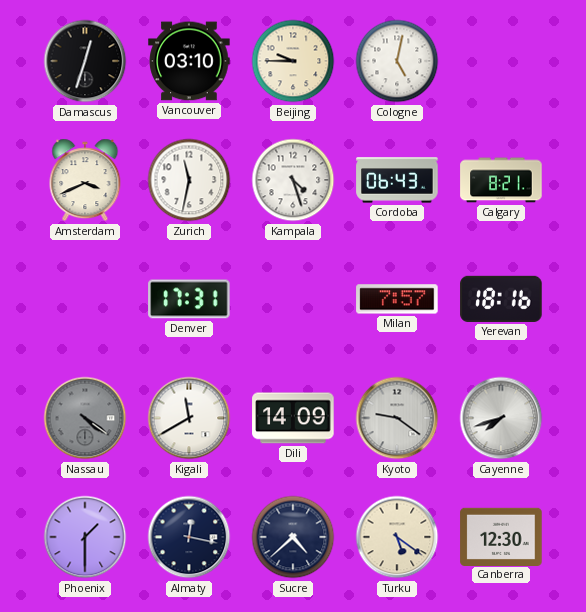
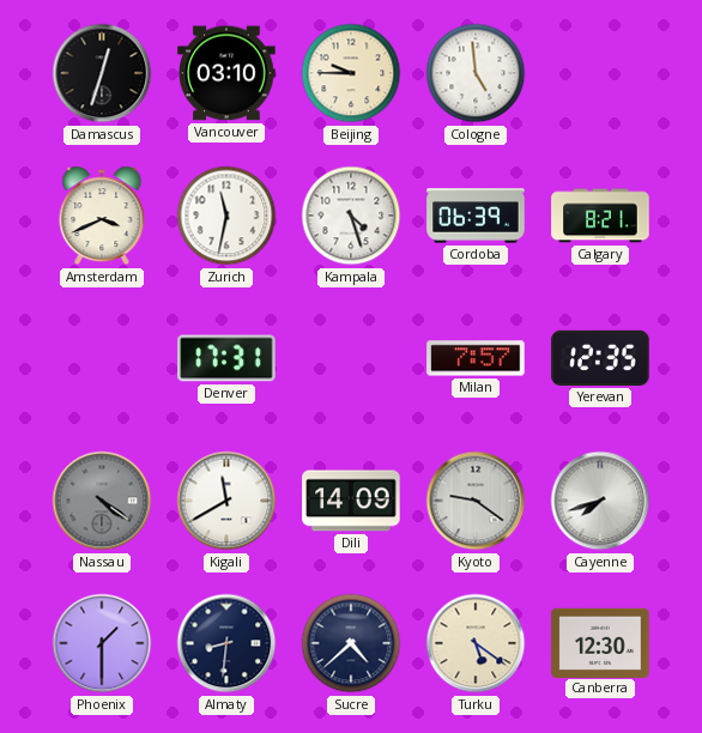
Cologne: 5:02 -> 4:59 (476, 73)
Cordoba: 06:43 -> 06:39 (476, 216)
Yerevan: 18:16 -> 12:35 (600, 358)
Almaty: 12:17 -> 8:31 (226, 643)
